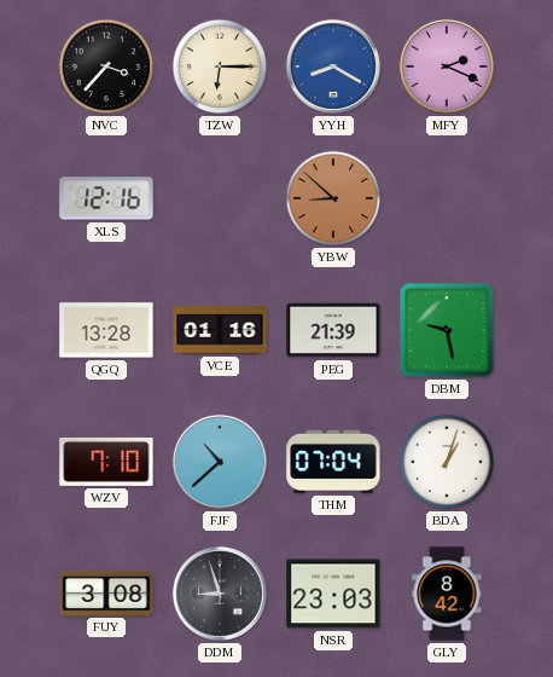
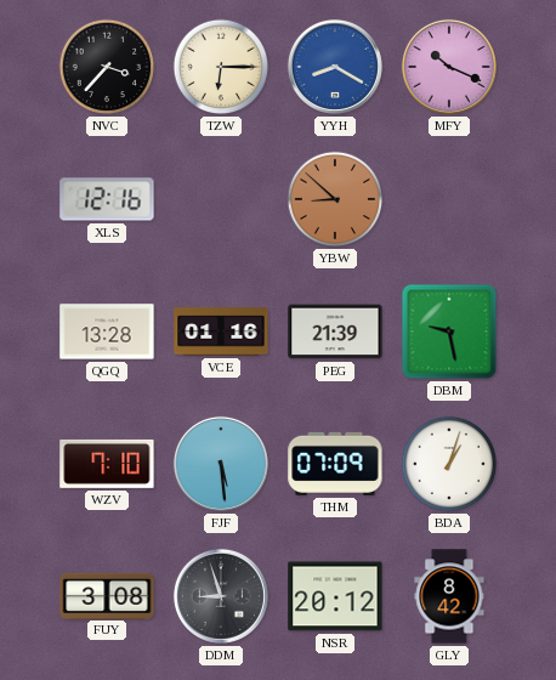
MFY: 2:19 -> 10:19 (449, 67)
FJF: 10:38 -> 5:29 (221, 464)
THM: 07:04 -> 07:09 (335, 464)
NSR: 23:03 -> 20:12 (335, 596)
